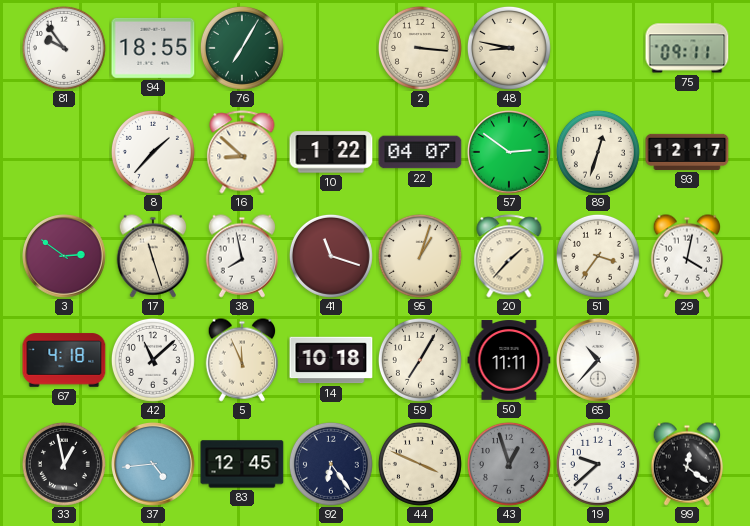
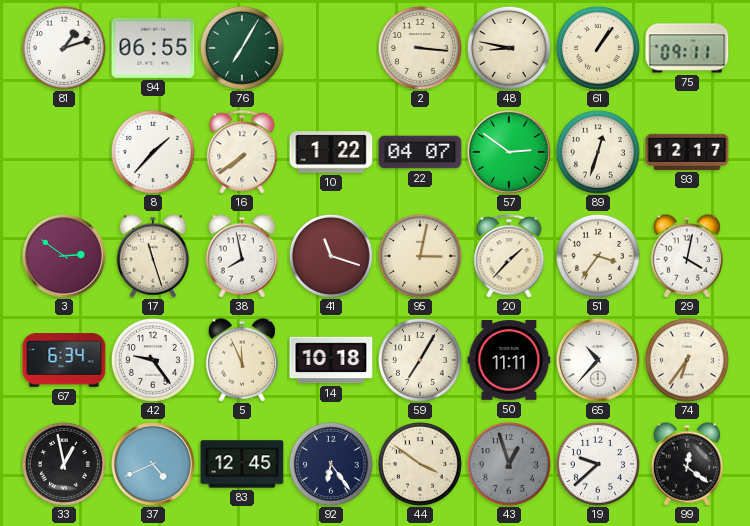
81: 9:54 -> 1:12 (64, 48)
94: 18:55 -> 06:55 (153, 48)
61: none -> 1:06 (598, 48)
16: 8:52 -> 7:39 (242, 152)
95: 1:03 -> 3:02 (420, 256)
67: 4:18 -> 6:34 (64, 360)
42: 11:08 -> 9:24 (153, 360)
74: none -> 6:36 (687, 360)
37: 4:44 -> 4:41 (153, 464)
44: 3:49 -> 3:51 (420, 464)
